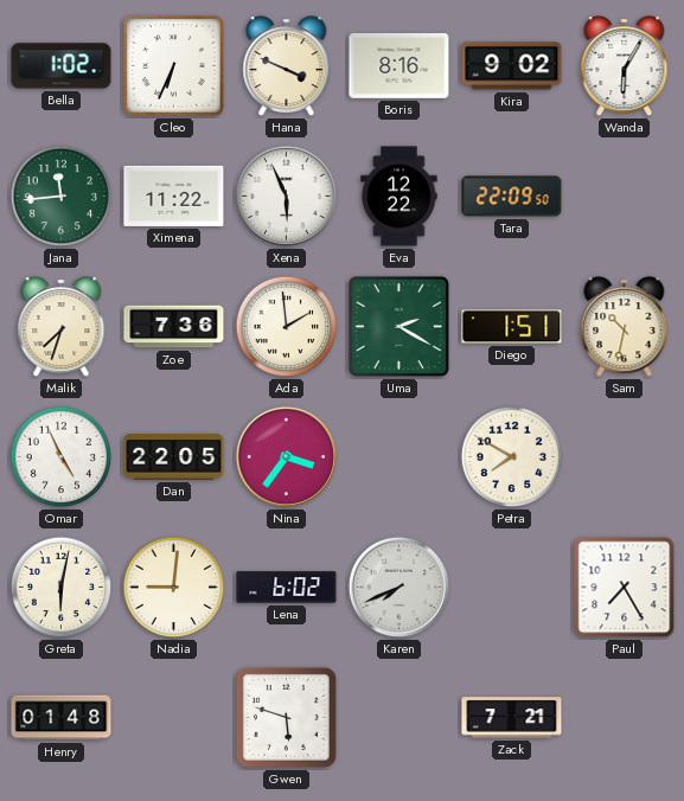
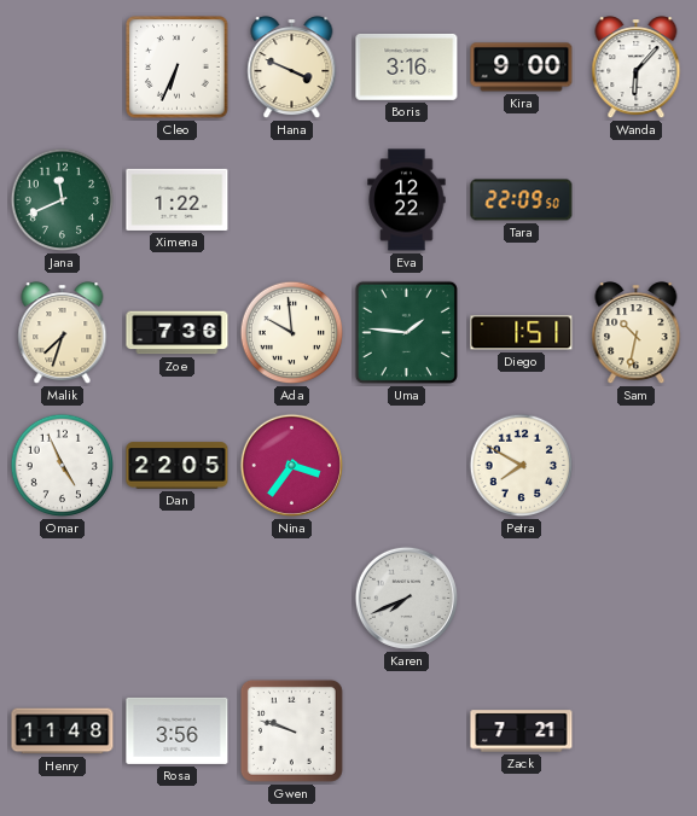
Bella: 1:02 -> none (62, 66)
Boris: 8:16 -> 3:16 (407, 66)
Kira: 9:02 -> 9:00 (522, 68)
Wanda: 6:05 -> 6:07 (637, 68)
Jana: 11:44 -> 11:41 (63, 200)
Ximena: 11:22 -> 1:22 (178, 199)
Xena: 5:56 -> none (286, 196)
Ada: 1:59 -> 9:59 (292, 333)
Uma: 2:20 -> 1:46 (406, 332)
Greta: 6:02 -> none (62, 588)
Nadia: 9:01 -> none (174, 588)
Lena: 6:02 -> none (287, 588)
Paul: 7:25 -> none (625, 588)
Henry: 01:48 -> 11:48 (63, 732)
Rosa: none -> 3:56 (178, 730)
Gwen: 5:48 -> 9:48 (291, 730)
